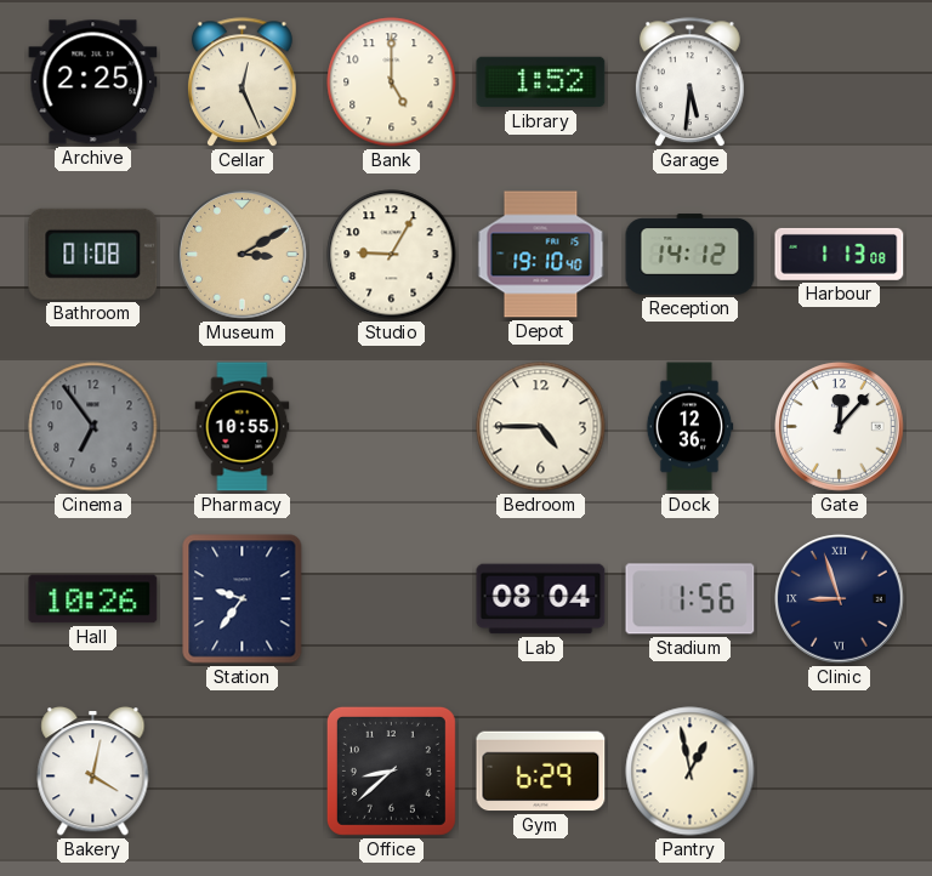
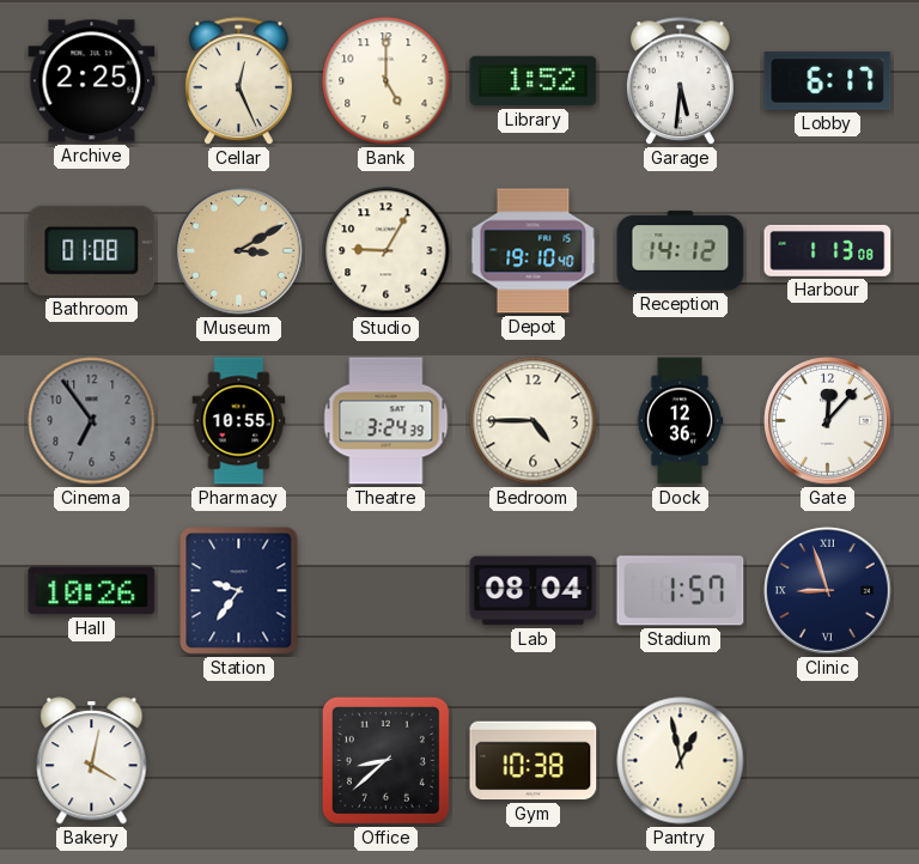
Lobby: none -> 6:17 (828, 81)
Theatre: none -> 3:24 (387, 421)
Stadium: 1:56 -> 1:57 (681, 591)
Gym: 6:29 -> 10:38 (534, 761)
